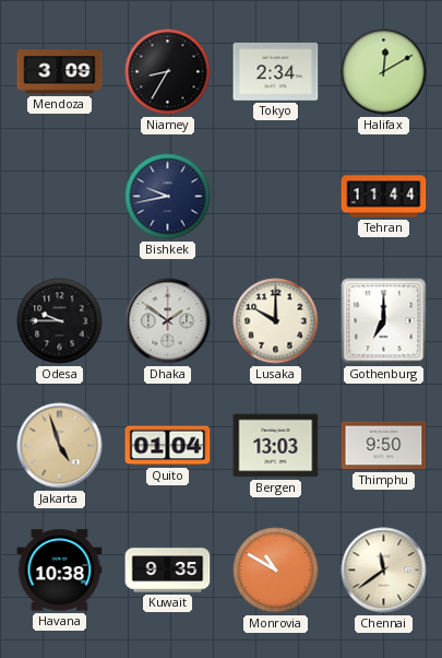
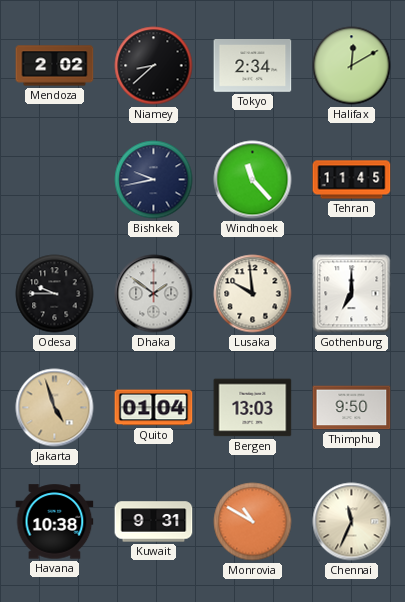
Mendoza: 3:09 -> 2:02 (55, 66)
Niamey: 8:35 -> 8:38 (154, 66)
Windhoek: none -> 11:23 (253, 180)
Tehran: 11:44 -> 11:45 (352, 180)
Lusaka: 10:00 -> 9:59 (253, 294)
Kuwait: 9:35 -> 9:31 (154, 522)
Chennai: 11:39 -> 11:34 (352, 522)
